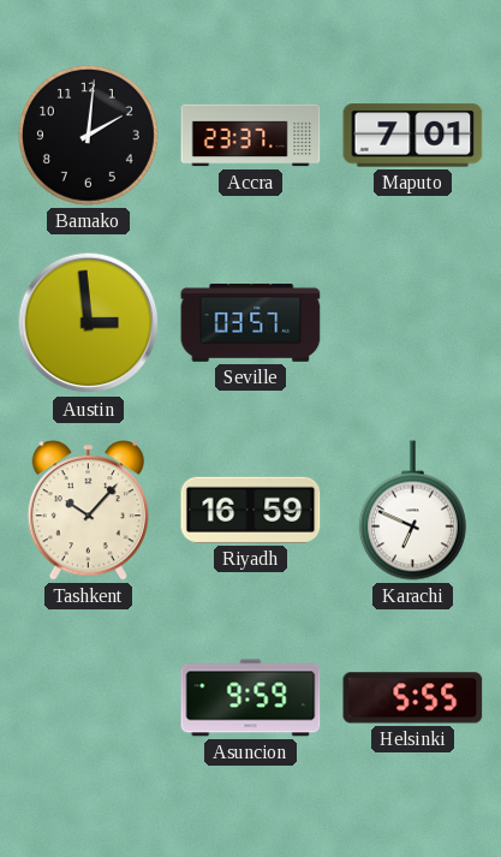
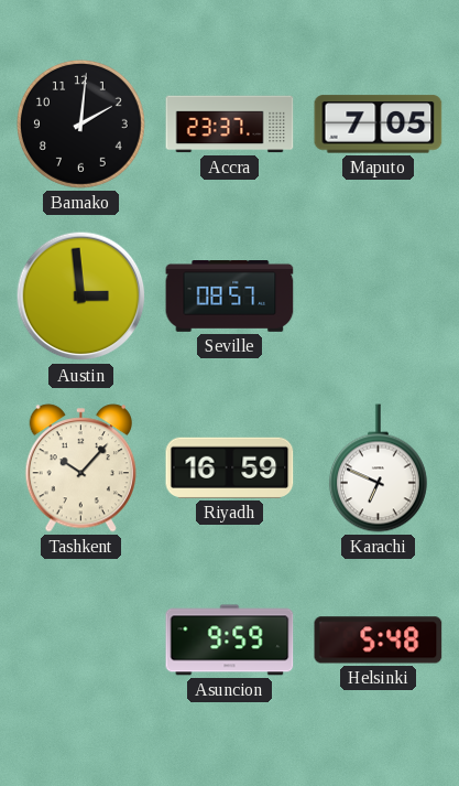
Maputo: 7:01 -> 7:05 (379, 125)
Seville: 03:57 -> 08:57 (230, 297)
Helsinki: 5:55 -> 5:48 (379, 640)
